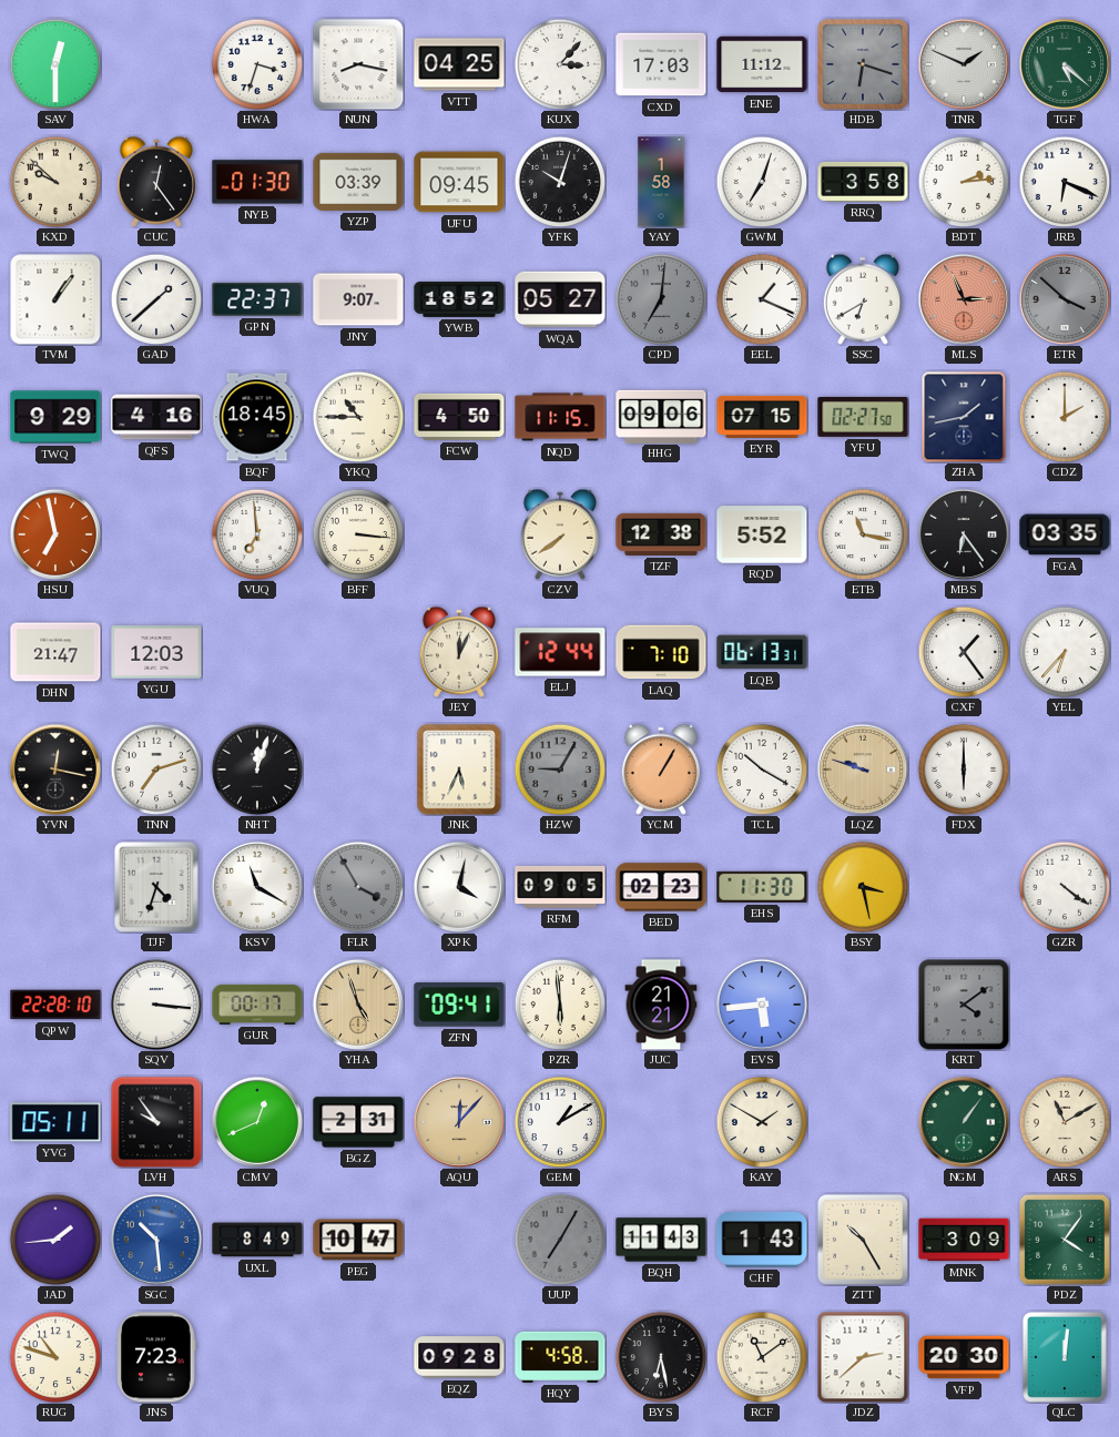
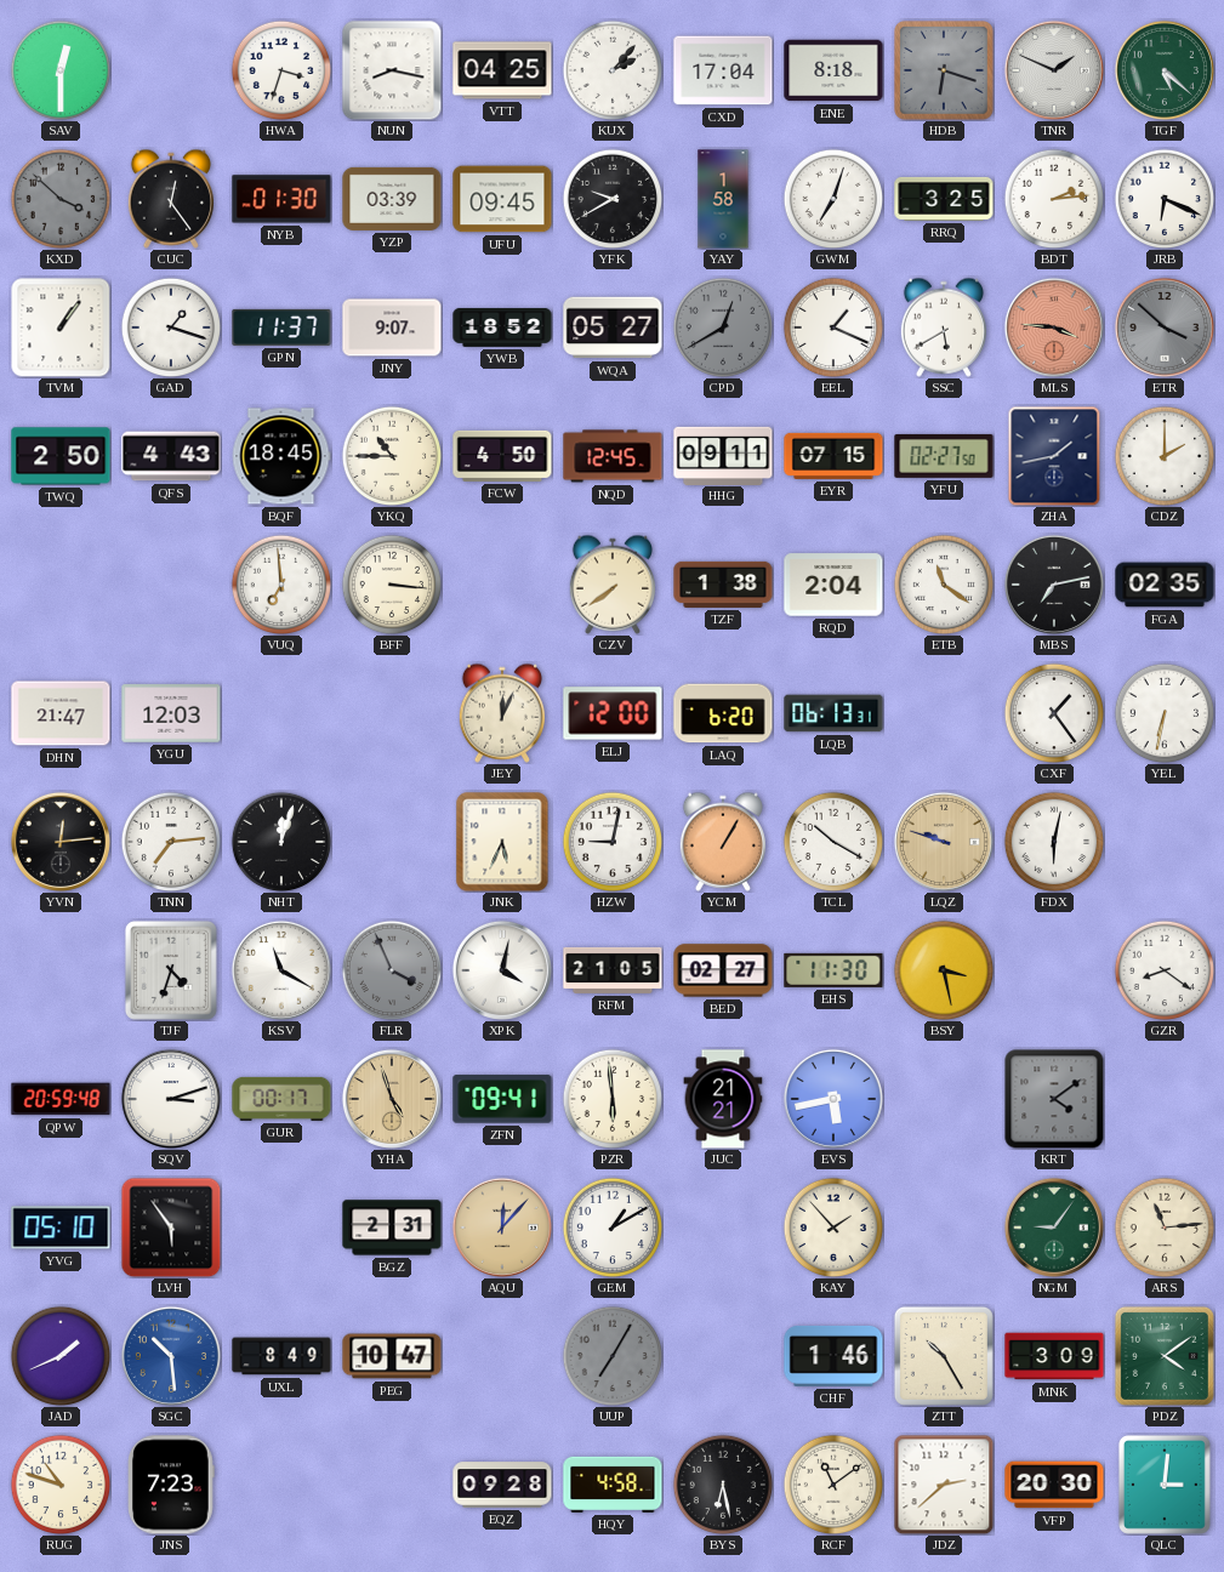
KUX: 3:07 -> 2:07 (613, 70)
CXD: 17:03 -> 17:04 (723, 70)
ENE: 11:12 -> 8:18 (833, 70)
KXD: 9:52 -> 3:52 (61, 199)
KXD dial: cream -> grey (61, 199)
YFK: 10:03 -> 9:40 (613, 199)
RRQ: 3:58 -> 3:25 (944, 199)
GAD: 1:38 -> 1:18 (171, 327)
GPN: 22:37 -> 11:37 (281, 327)
CPD: 7:01 -> 12:40 (723, 327)
SSC: 6:40 -> 5:40 (943, 327)
MLS: 2:56 -> 3:46 (1054, 327)
TWQ: 9:29 -> 2:50 (61, 456)
QFS: 4:16 -> 4:43 (171, 456)
NQD: 11:15 -> 12:45 (613, 456)
HHG: 09:06 -> 09:11 (723, 455)
HSU: 6:58 -> none (55, 534)
TZF: 12:38 -> 1:38 (723, 585)
RQD: 5:52 -> 2:04 (833, 585)
ETB: 11:17 -> 11:21 (944, 585)
MBS: 6:24 -> 7:13 (1054, 585)
FGA: 03:35 -> 02:35 (1165, 585)
ELJ: 12:44 -> 12:00 (613, 713)
LAQ: 7:10 -> 6:20 (723, 713)
YEL: 6:37 -> 6:32 (1165, 713)
YVN: 12:17 -> 12:14 (61, 842)
TNN: 7:12 -> 7:14 (171, 842)
HZW: 9:05 -> 9:02 (613, 842)
HZW dial: grey -> white (613, 842)
FDX: 6:00 -> 6:02 (1054, 842)
FLR: 3:55 -> 3:56 (392, 970)
RFM: 09:05 -> 21:05 (613, 970)
BED: 02:23 -> 02:27 (723, 970)
GZR: 4:21 -> 8:21 (1165, 970)
QPW: 22:28 -> 20:59 (61, 1099)
SQV: 3:16 -> 3:12 (171, 1099)
EVS: 5:44 -> 5:43 (833, 1099)
YVG: 05:11 -> 05:10 (61, 1228)
LVH: 9:54 -> 5:54 (171, 1228)
CMV: 12:41 -> none (257, 1122)
KAY: 1:50 -> 1:53 (833, 1228)
NGM: 1:06 -> 9:06 (1054, 1228)
ARS: 11:10 -> 11:14 (1165, 1228)
JAD: 1:44 -> 1:41 (61, 1356)
BQH: 11:43 -> none (661, 1240)
CHF: 1:43 -> 1:46 (833, 1356)
PDZ: 4:06 -> 4:09 (1165, 1356)
QLC: 12:01 -> 3:01 (1165, 1485)
